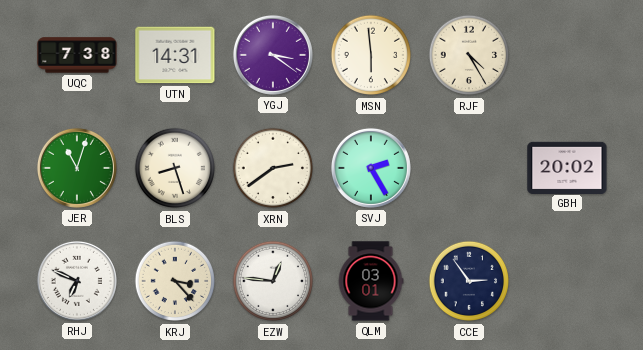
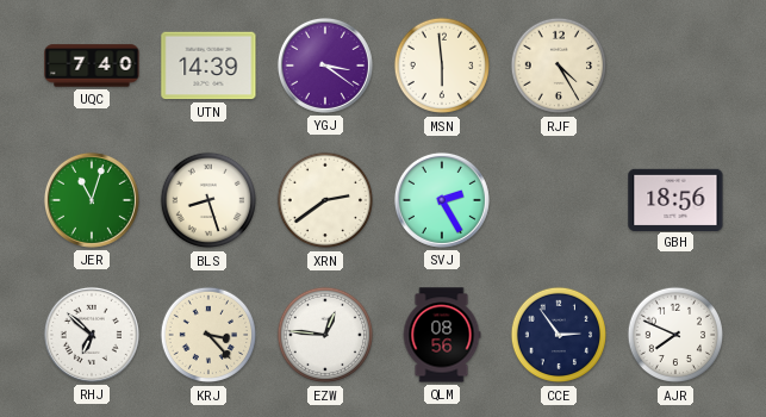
UQC: 7:38 -> 7:40 (92, 66)
UTN: 14:31 -> 14:39 (208, 66)
GBH: 20:02 -> 18:56 (675, 199)
RHJ: 6:49 -> 6:52 (92, 335)
QLM: 03:01 -> 08:56 (442, 335)
AJR: none -> 7:49 (674, 335)
